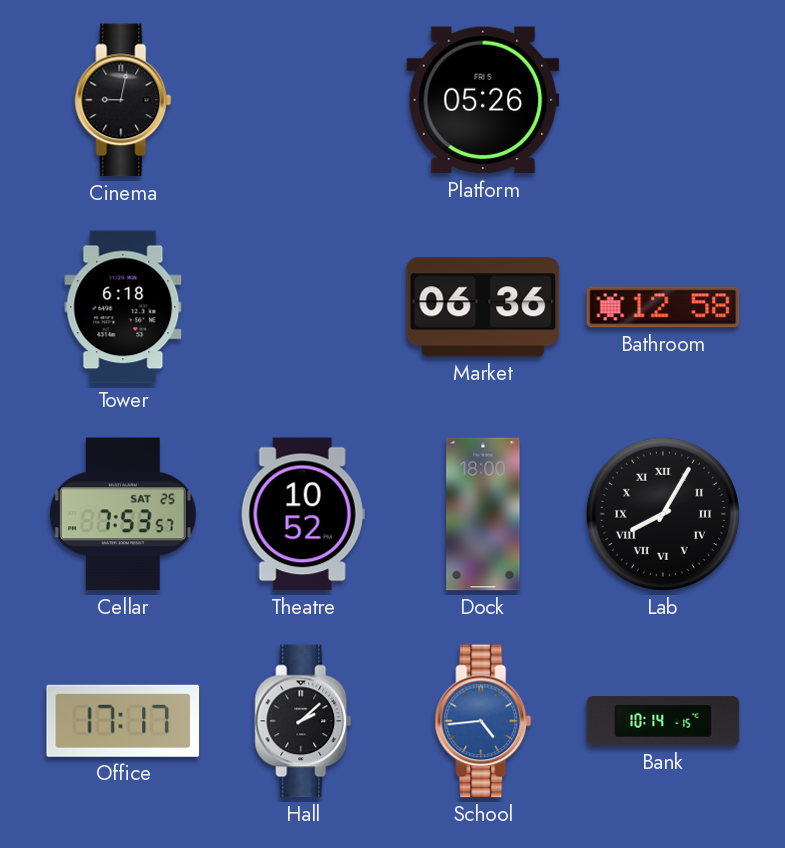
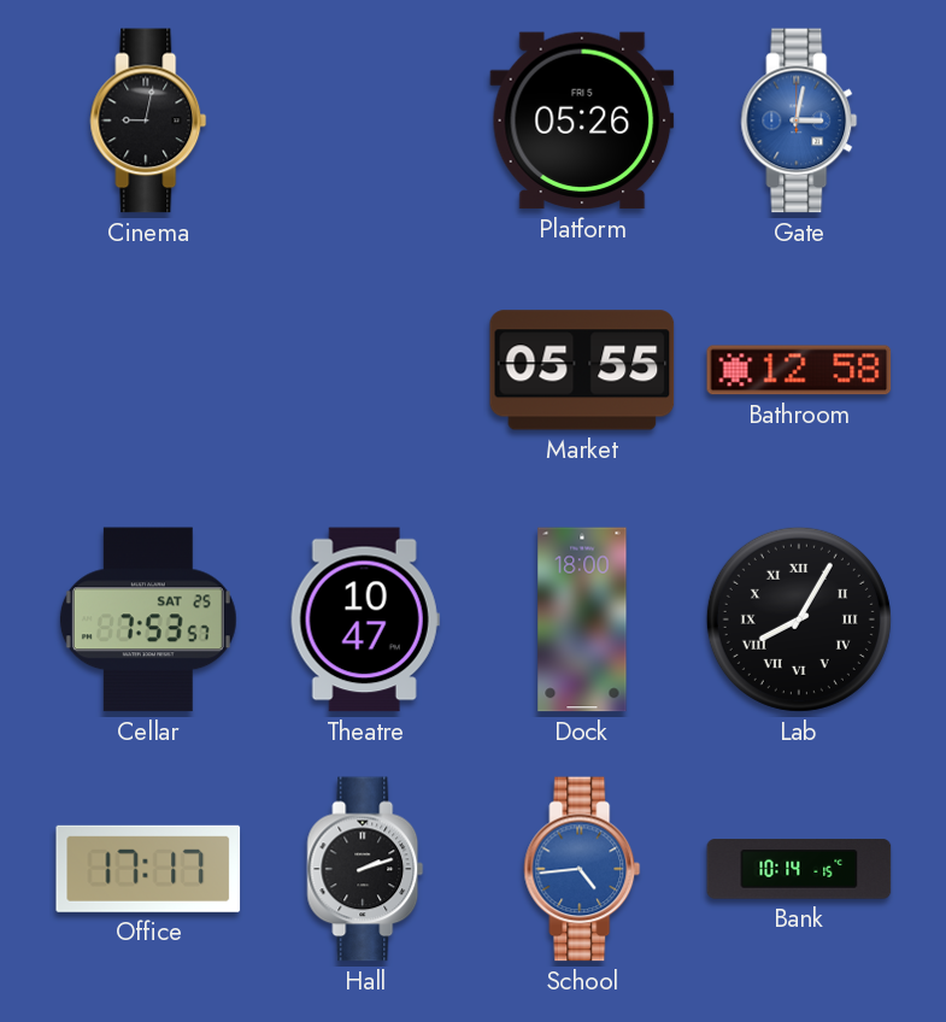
Gate: none -> 3:02 (799, 121)
Tower: 6:18 -> none (123, 307)
Market: 06:36 -> 05:55 (582, 370)
Theatre: 10:52 -> 10:47 (365, 619)
Hall: 2:08 -> 2:12 (365, 869)
